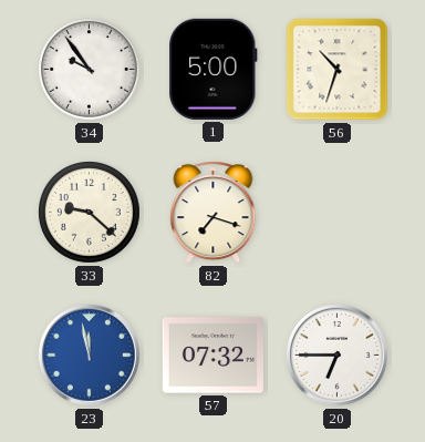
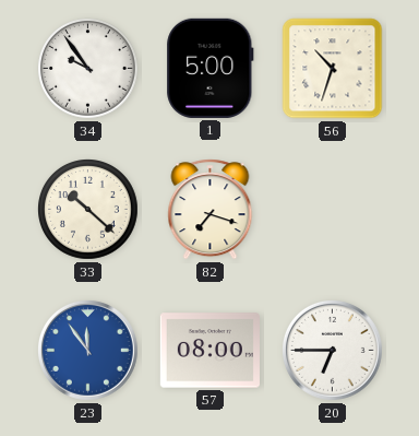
33: 9:22 -> 10:22 (88, 210)
23: 11:58 -> 11:54 (87, 350)
57: 07:32 -> 08:00 (209, 351)
